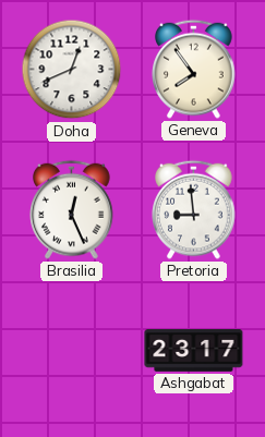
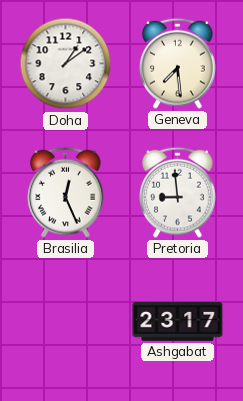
Doha: 12:41 -> 1:09 (66, 64)
Geneva: 7:54 -> 7:29 (178, 63)
